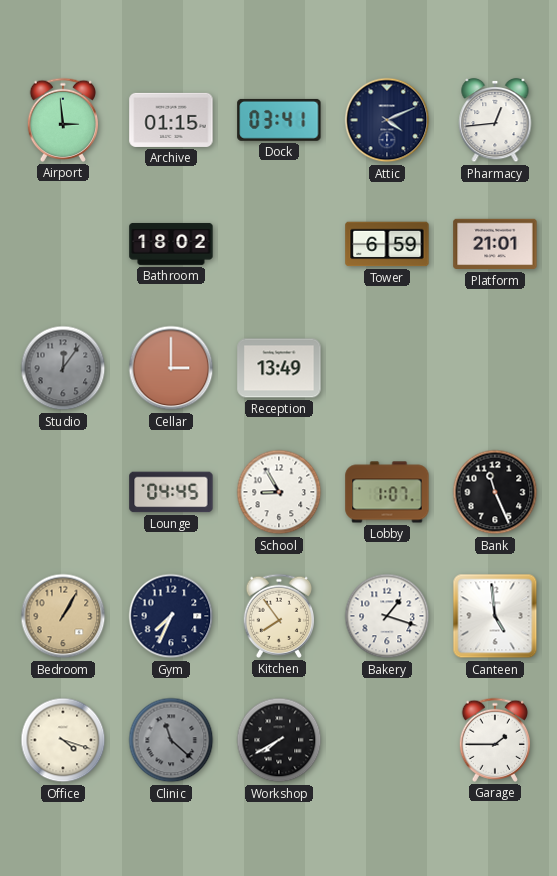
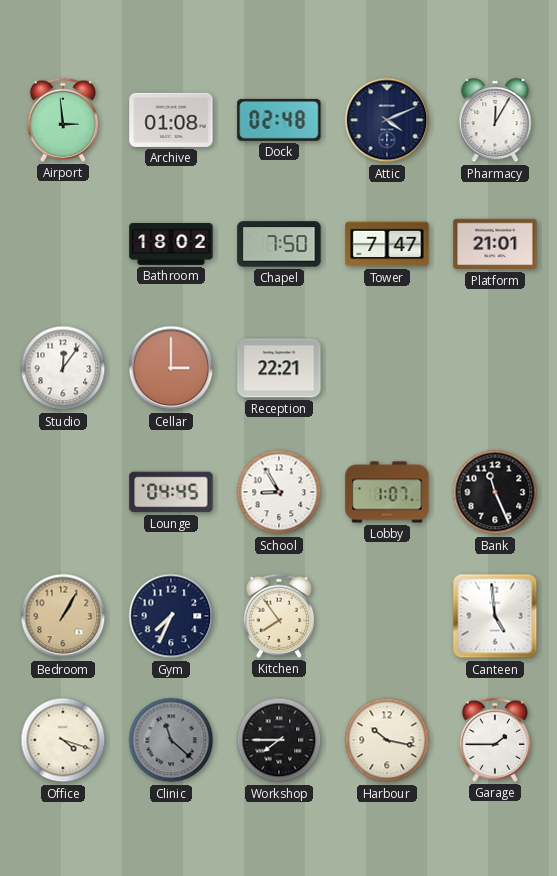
Archive: 01:15 -> 01:08 (171, 120)
Dock: 03:41 -> 02:48 (279, 120)
Pharmacy: 12:44 -> 12:05 (495, 120)
Chapel: none -> 7:50 (279, 244)
Tower: 6:59 -> 7:47 (387, 244)
Studio dial: grey -> white (63, 368)
Reception: 13:49 -> 22:21 (279, 368)
Bakery: 1:18 -> none (387, 616)
Workshop: 7:40 -> 7:45 (279, 740)
Harbour: none -> 10:17 (387, 740)
